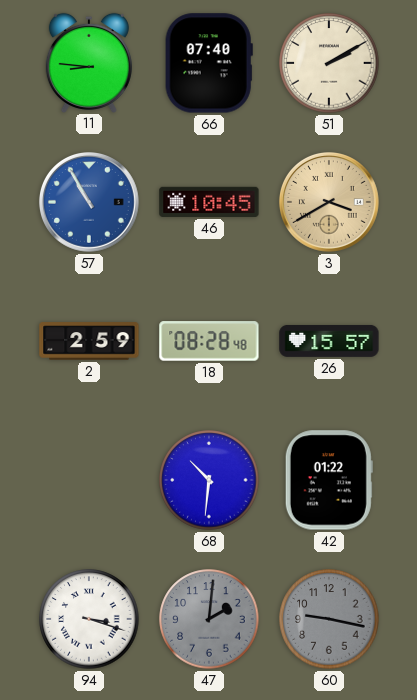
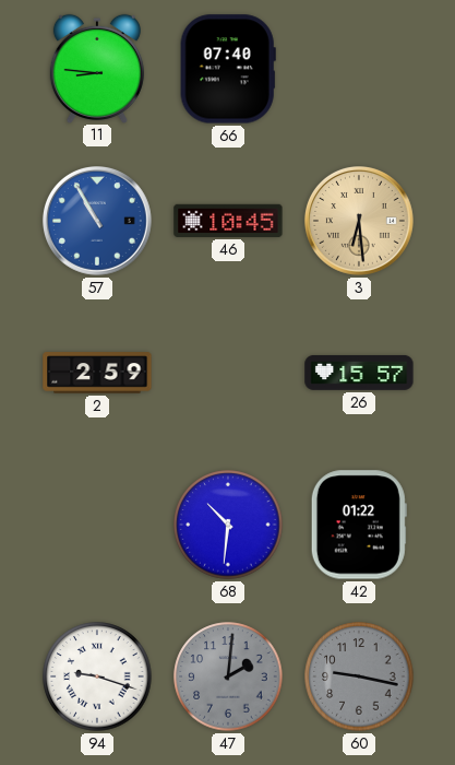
51: 2:10 -> none (329, 63)
3: 3:40 -> 6:29 (359, 222)
18: 08:28 -> none (209, 341)
94: 3:18 -> 9:18 (97, 676)
